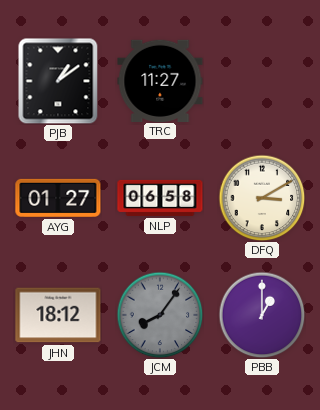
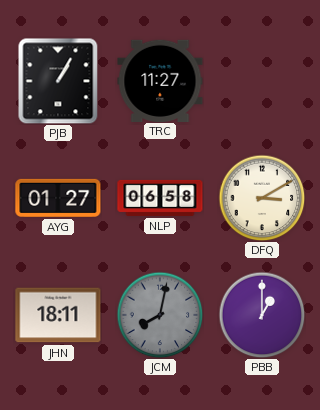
PJB: 1:09 -> 1:05 (58, 81)
JHN: 18:12 -> 18:11 (58, 315)
JCM: 8:06 -> 8:02 (160, 315)
